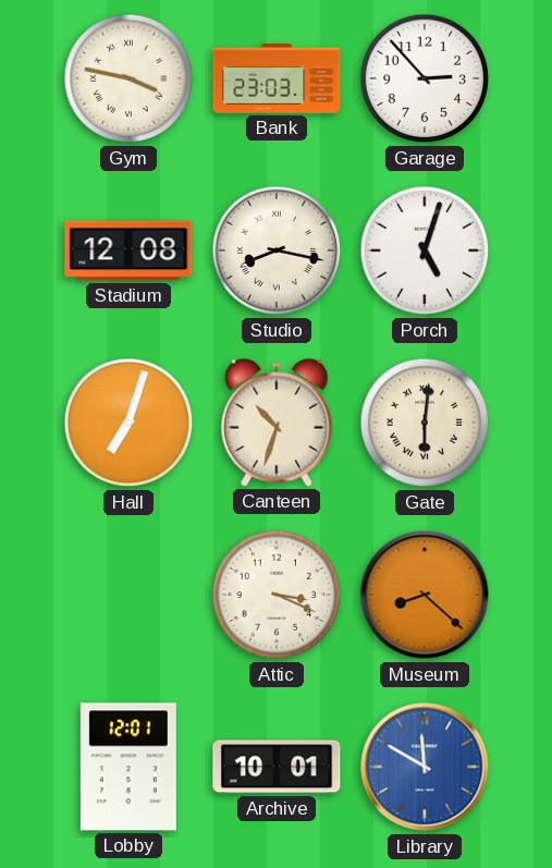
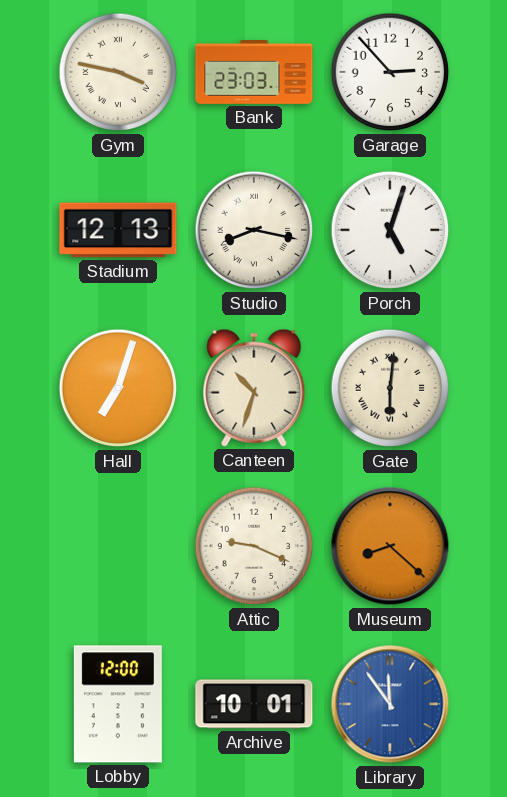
Stadium: 12:08 -> 12:13 (118, 230)
Attic: 3:19 -> 9:19 (254, 546)
Lobby: 12:01 -> 12:00 (118, 704)
Library: 11:50 -> 11:54 (390, 704)
